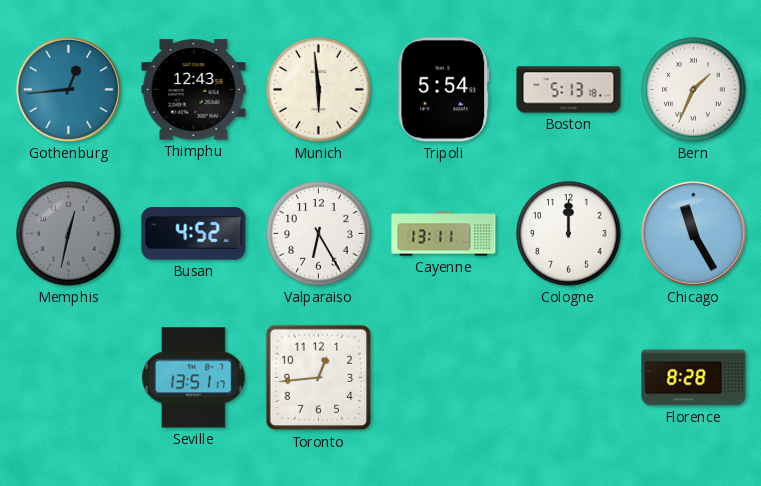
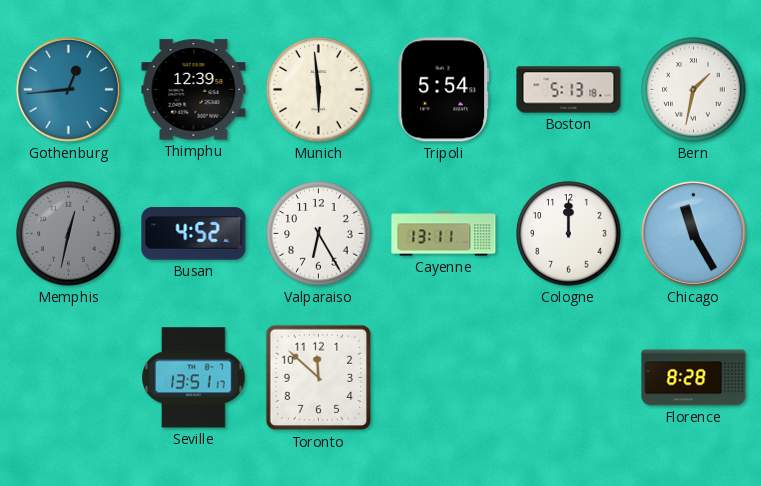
Thimphu: 12:43 -> 12:39 (194, 90)
Bern: 1:34 -> 1:32 (694, 90)
Toronto: 12:44 -> 11:52 (319, 378)
